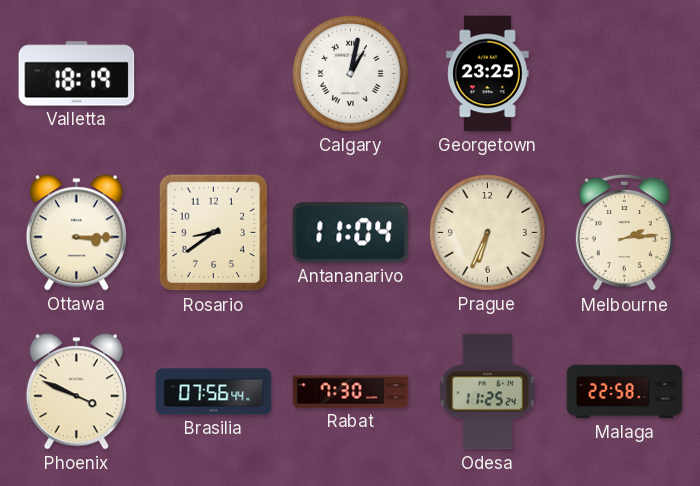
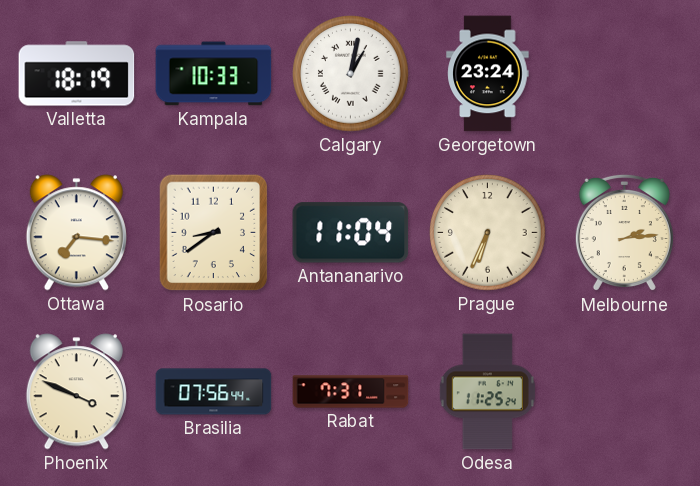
Kampala: none -> 10:33 (214, 74)
Georgetown: 23:25 -> 23:24 (488, 74)
Ottawa: 3:15 -> 7:16 (76, 233)
Rabat: 7:30 -> 7:31 (351, 392)
Malaga: 22:58 -> none (625, 392)
